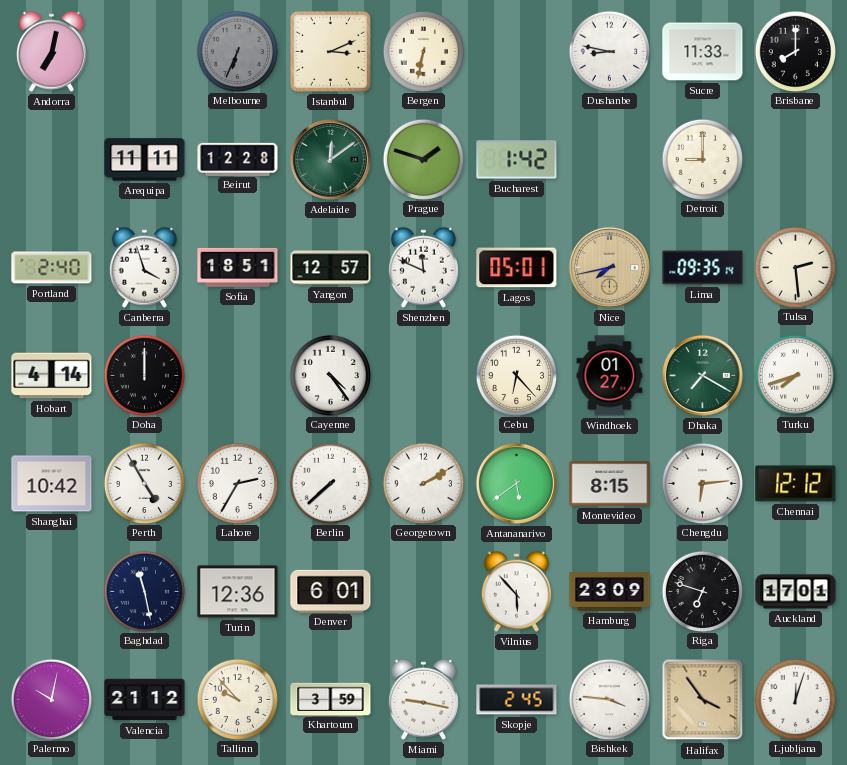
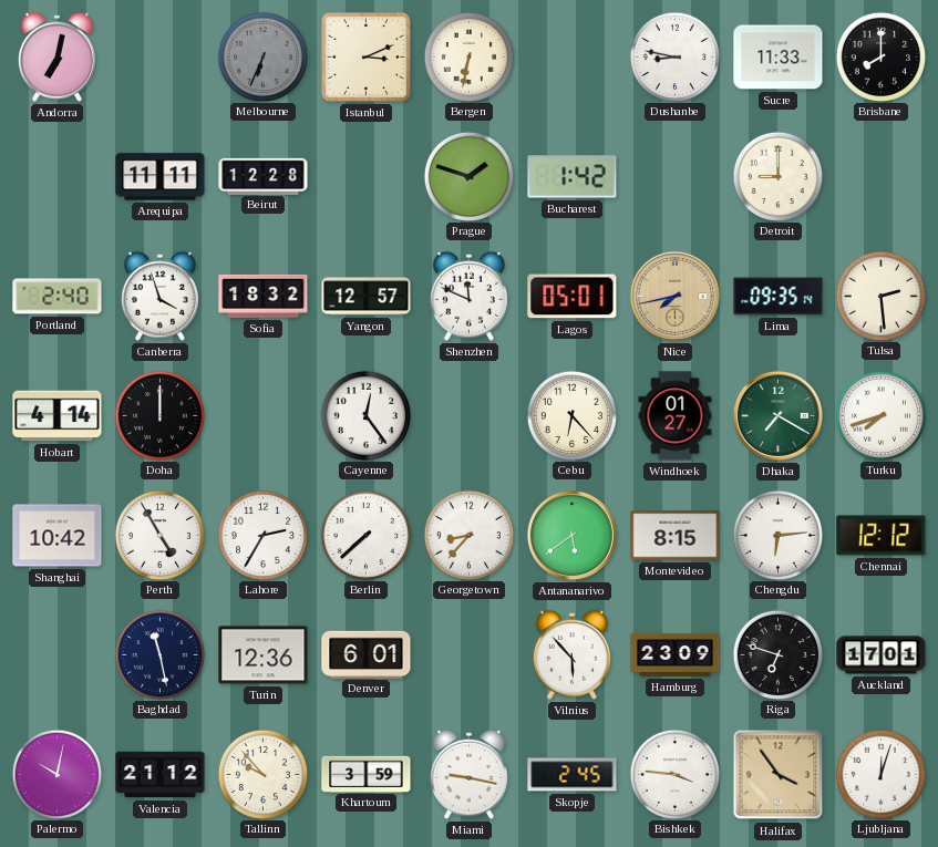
Adelaide: 12:09 -> none (330, 159)
Sofia: 18:51 -> 18:32 (264, 296)
Cayenne: 4:24 -> 12:24 (365, 415)
Georgetown: 2:10 -> 8:37 (468, 535)
